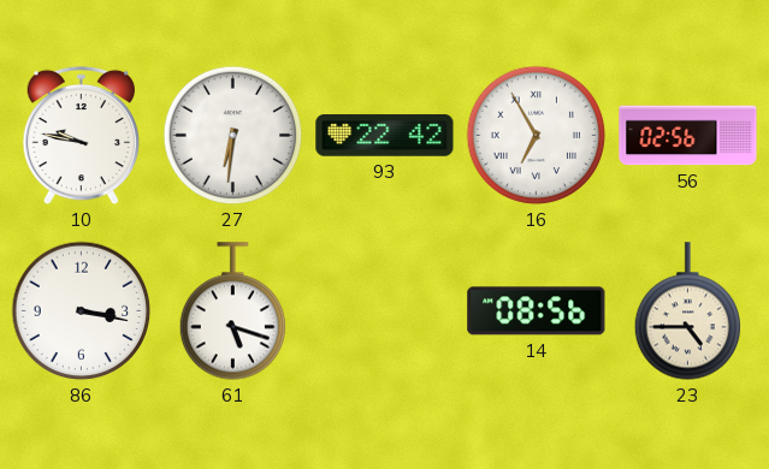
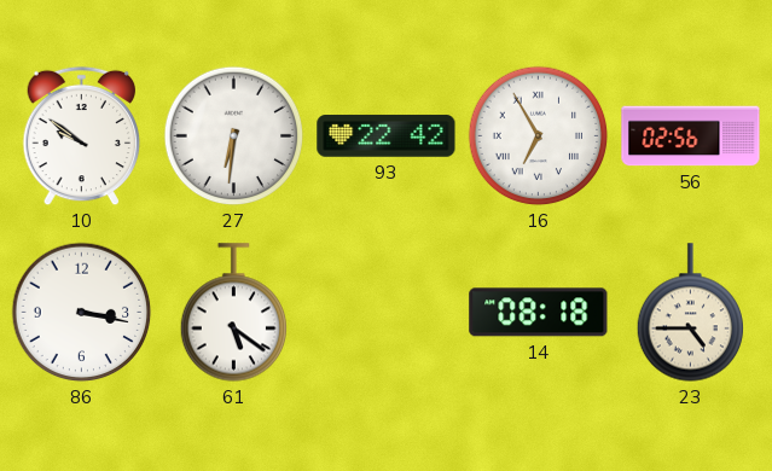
10: 9:47 -> 9:51 (82, 136)
61: 5:18 -> 5:21 (233, 313)
14: 08:56 -> 08:18 (539, 313)
